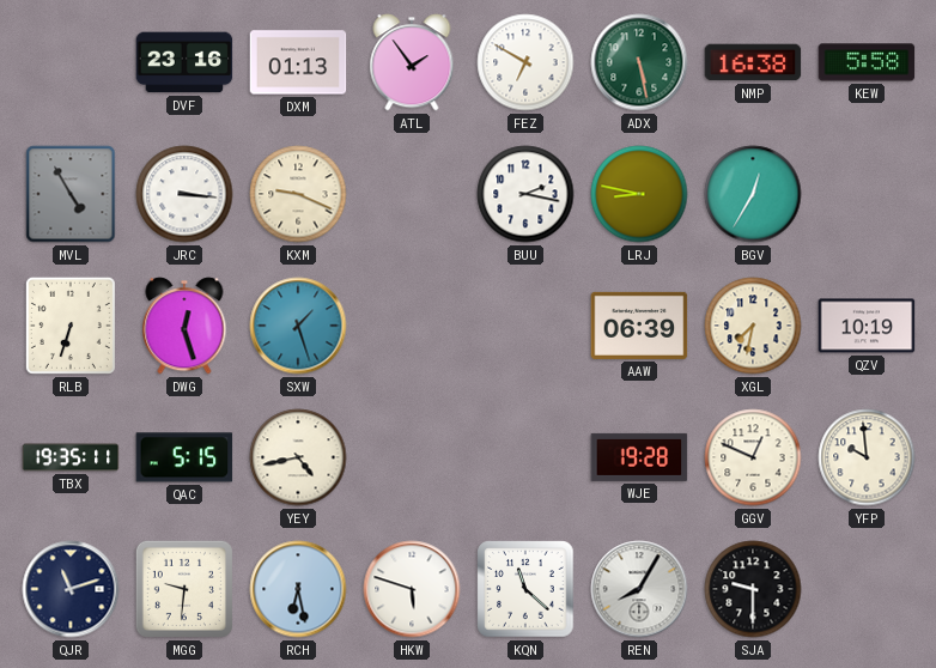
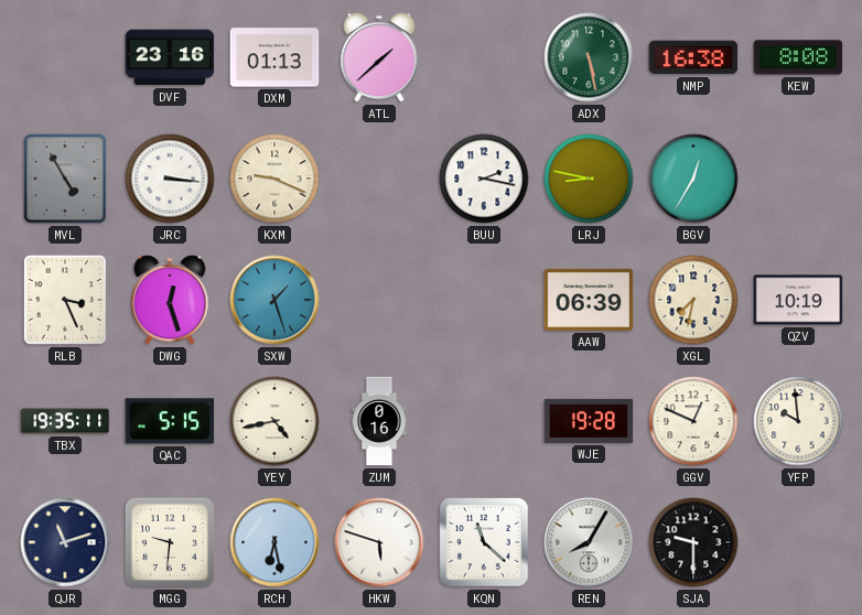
ATL: 1:54 -> 1:38 (379, 57)
FEZ: 6:50 -> none (525, 62)
KEW: 5:58 -> 8:08 (798, 57)
RLB: 6:33 -> 3:26 (65, 300)
ZUM: none -> 0:16 (379, 421)
